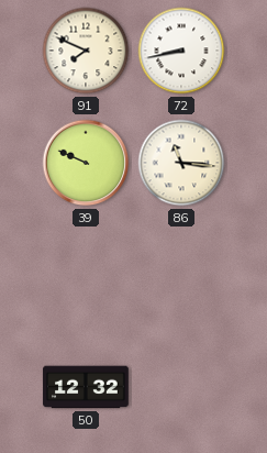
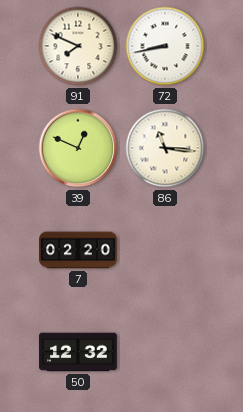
39: 9:49 -> 12:49 (78, 148)
7: none -> 02:20 (78, 250)
